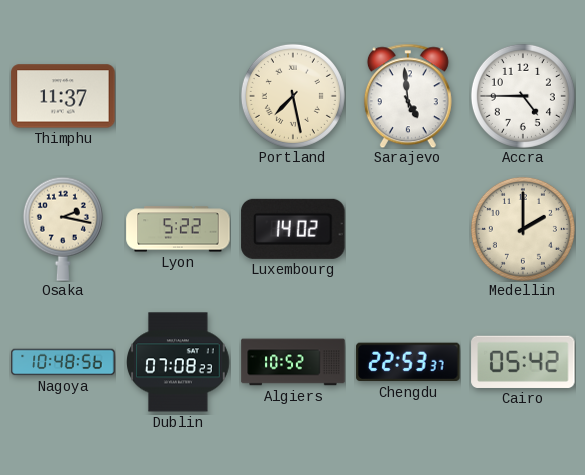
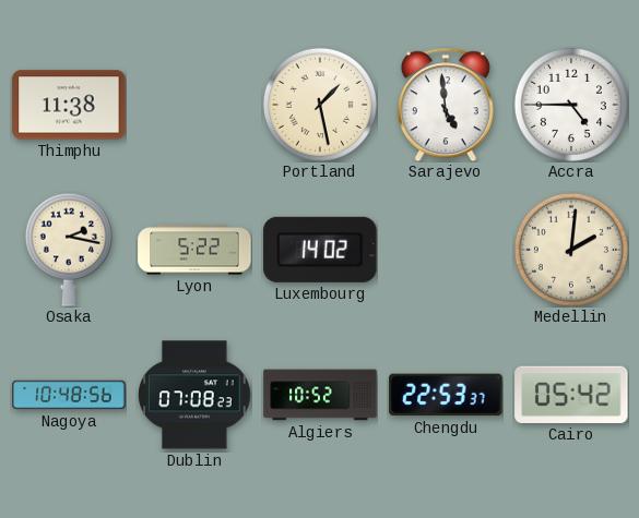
Thimphu: 11:37 -> 11:38 (69, 105)
Portland: 7:28 -> 1:28 (320, 105)
Medellin: 2:00 -> 2:01 (571, 250)
